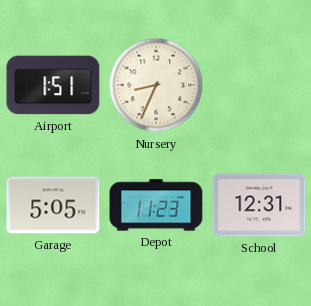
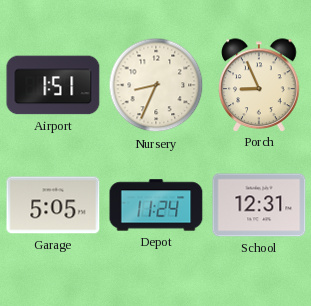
Porch: none -> 8:56 (259, 85)
Depot: 11:23 -> 11:24 (156, 205)
